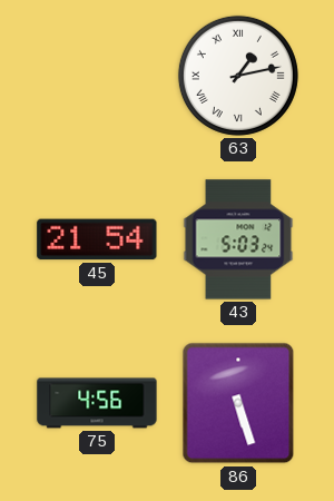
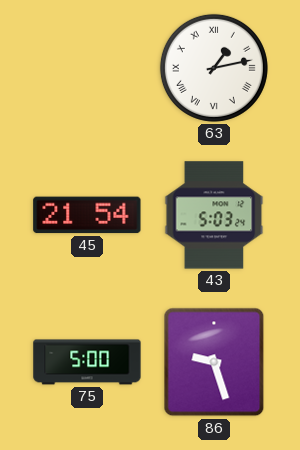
75: 4:56 -> 5:00 (87, 362)
86: 5:27 -> 9:27 (214, 362)
